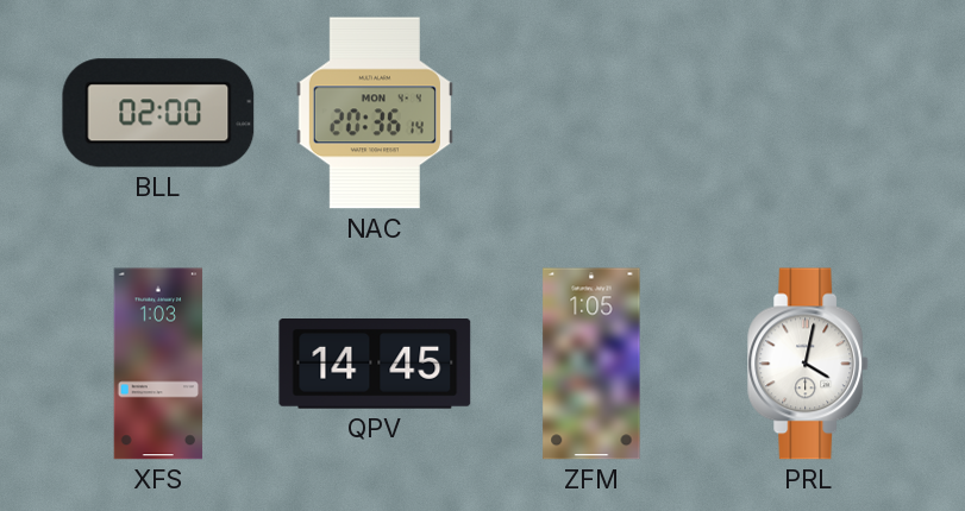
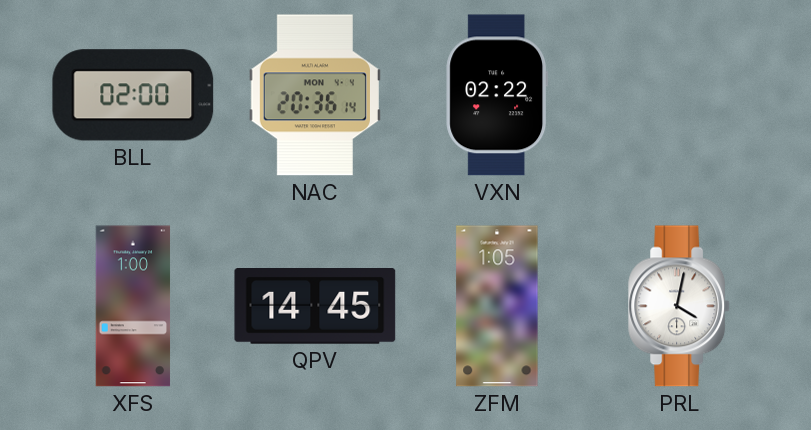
VXN: none -> 02:22 (496, 95)
XFS: 1:03 -> 1:00 (133, 306)
